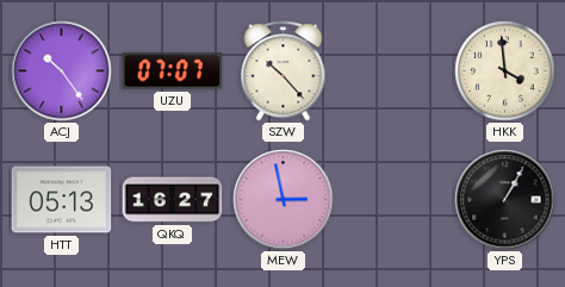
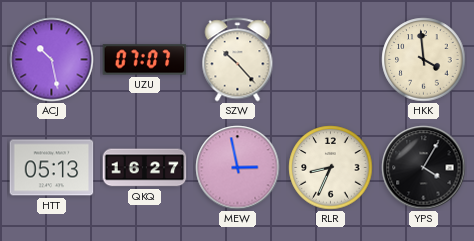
ACJ: 10:24 -> 10:28 (52, 60)
RLR: none -> 8:34 (331, 168)
YPS: 1:05 -> 4:05 (424, 168)
